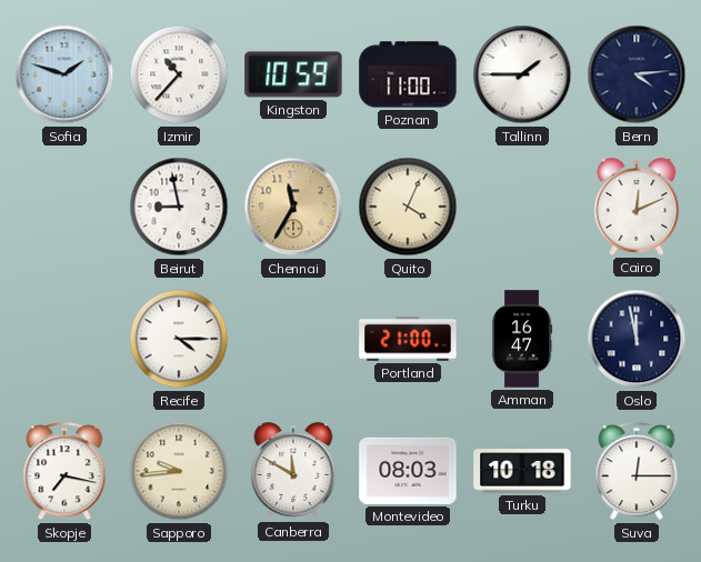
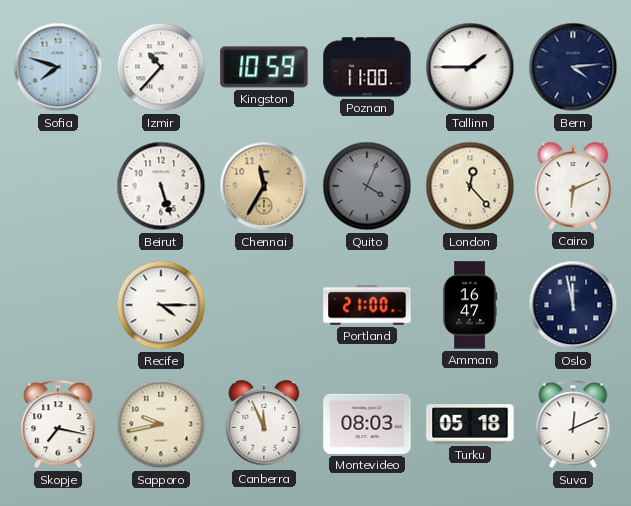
Sofia: 1:48 -> 7:48 (58, 67)
Beirut: 8:58 -> 5:27 (161, 186)
Quito dial: cream -> grey (367, 186)
London: none -> 12:23 (470, 186)
Cairo: 12:11 -> 6:11 (573, 186)
Sapporo: 9:44 -> 9:43 (161, 424)
Canberra: 11:50 -> 11:56 (264, 424)
Turku: 10:18 -> 05:18 (470, 424)
Suva: 12:15 -> 12:11 (573, 425)
